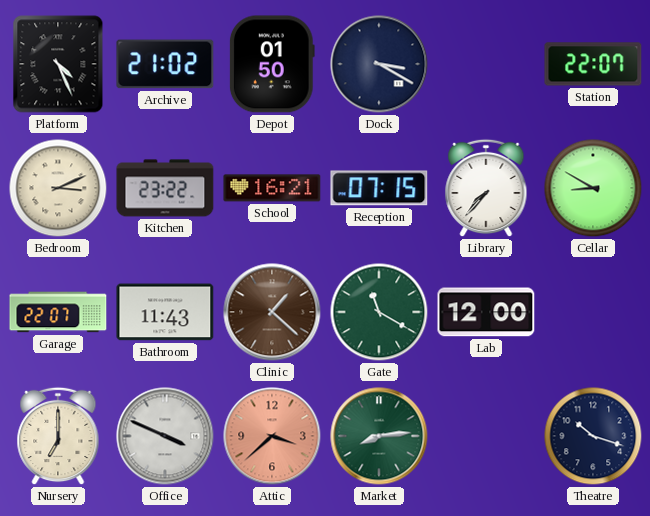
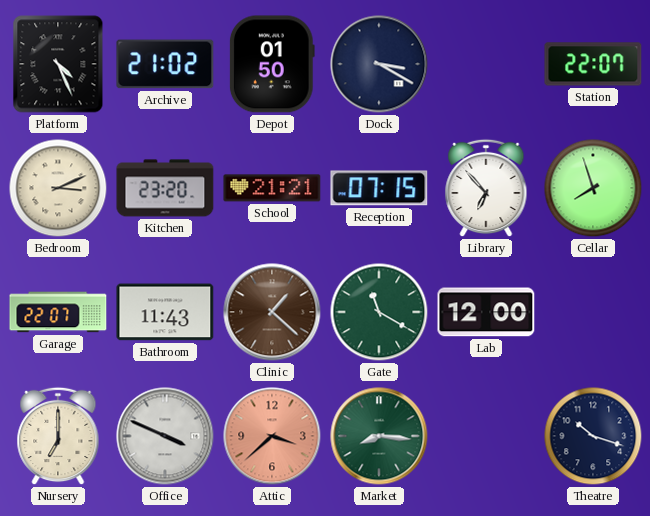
Kitchen: 23:22 -> 23:20 (165, 188)
School: 16:21 -> 21:21 (272, 188)
Library: 7:37 -> 6:53 (486, 188)
Cellar: 8:50 -> 7:57 (593, 188)
Market: 8:14 -> 8:16 (379, 436)
